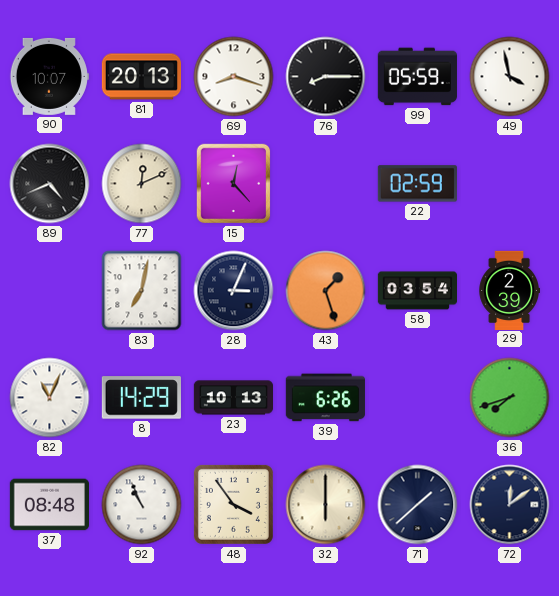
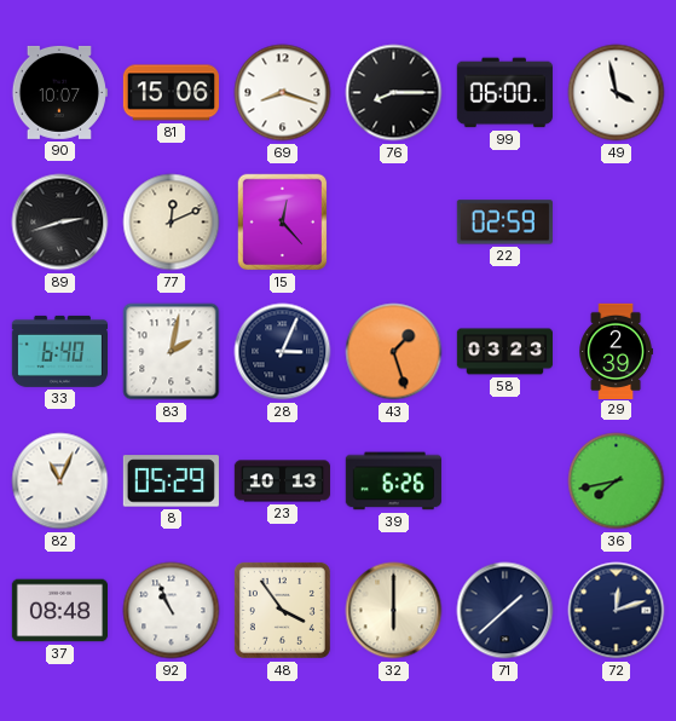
81: 20:13 -> 15:06 (171, 93)
99: 05:59 -> 06:00 (504, 93)
89: 4:41 -> 2:42 (60, 223)
33: none -> 6:40 (59, 351)
83: 7:02 -> 2:02 (172, 352)
58: 03:54 -> 03:23 (504, 352)
8: 14:29 -> 05:29 (171, 481)
36: 7:42 -> 7:43 (617, 481)
72: 12:09 -> 12:12 (617, 611)
